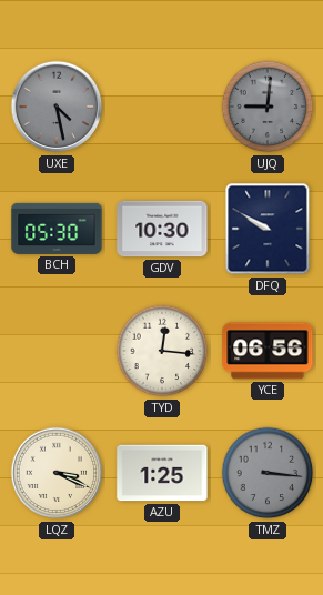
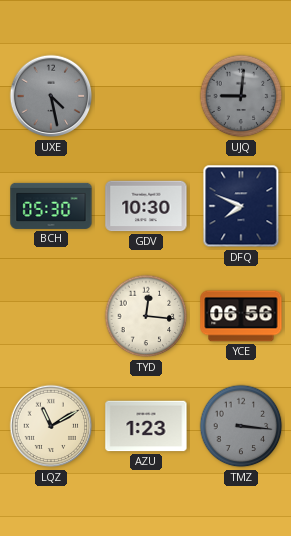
DFQ: 9:50 -> 7:49 (241, 206)
LQZ: 3:19 -> 11:10 (51, 426)
AZU: 1:25 -> 1:23 (146, 426)
